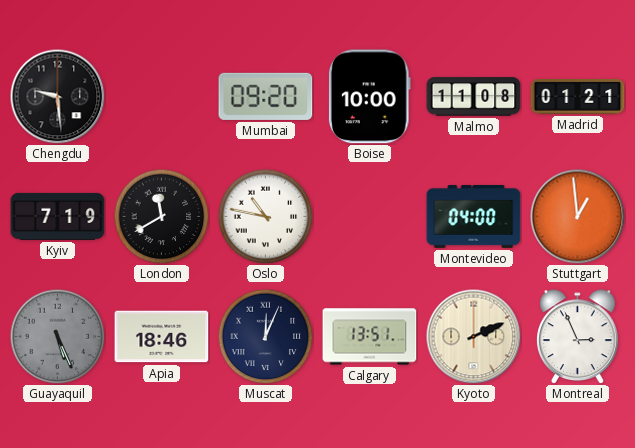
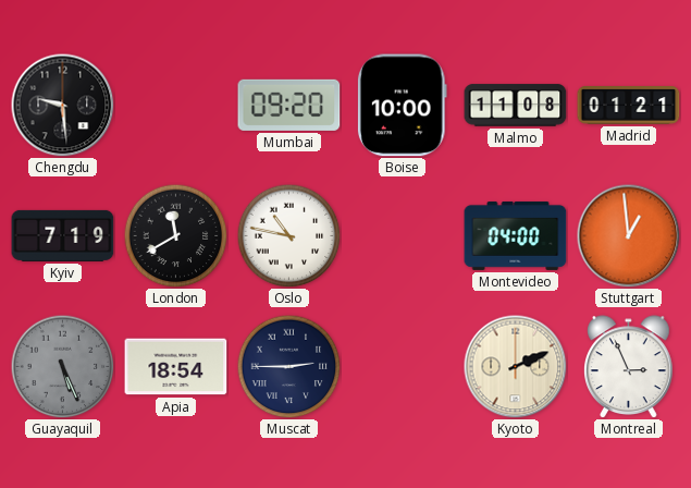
Apia: 18:46 -> 18:54 (176, 367)
Muscat: 12:04 -> 2:45 (288, 366)
Calgary: 13:51 -> none (370, 337)
